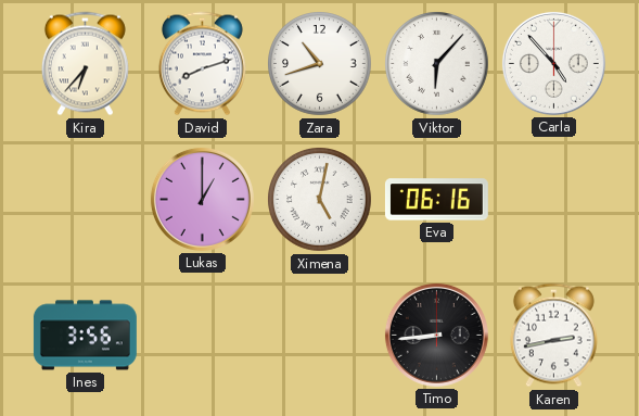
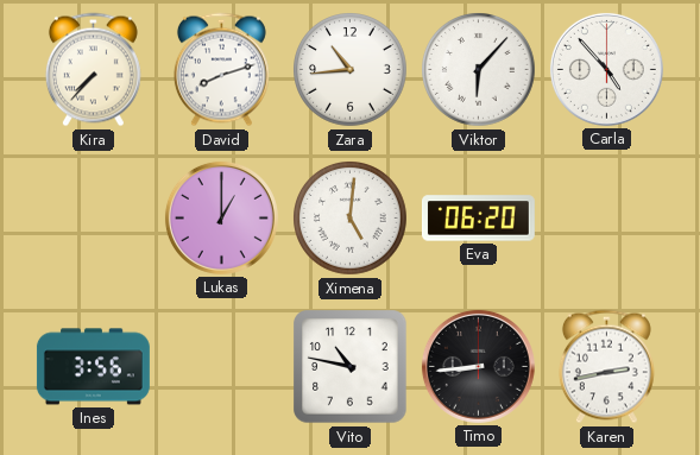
Kira: 6:37 -> 7:37 (93, 70)
Zara: 10:42 -> 10:44 (351, 70)
Ximena: 5:02 -> 5:01 (351, 219)
Eva: 06:16 -> 06:20 (478, 219)
Vito: none -> 10:47 (351, 367)
